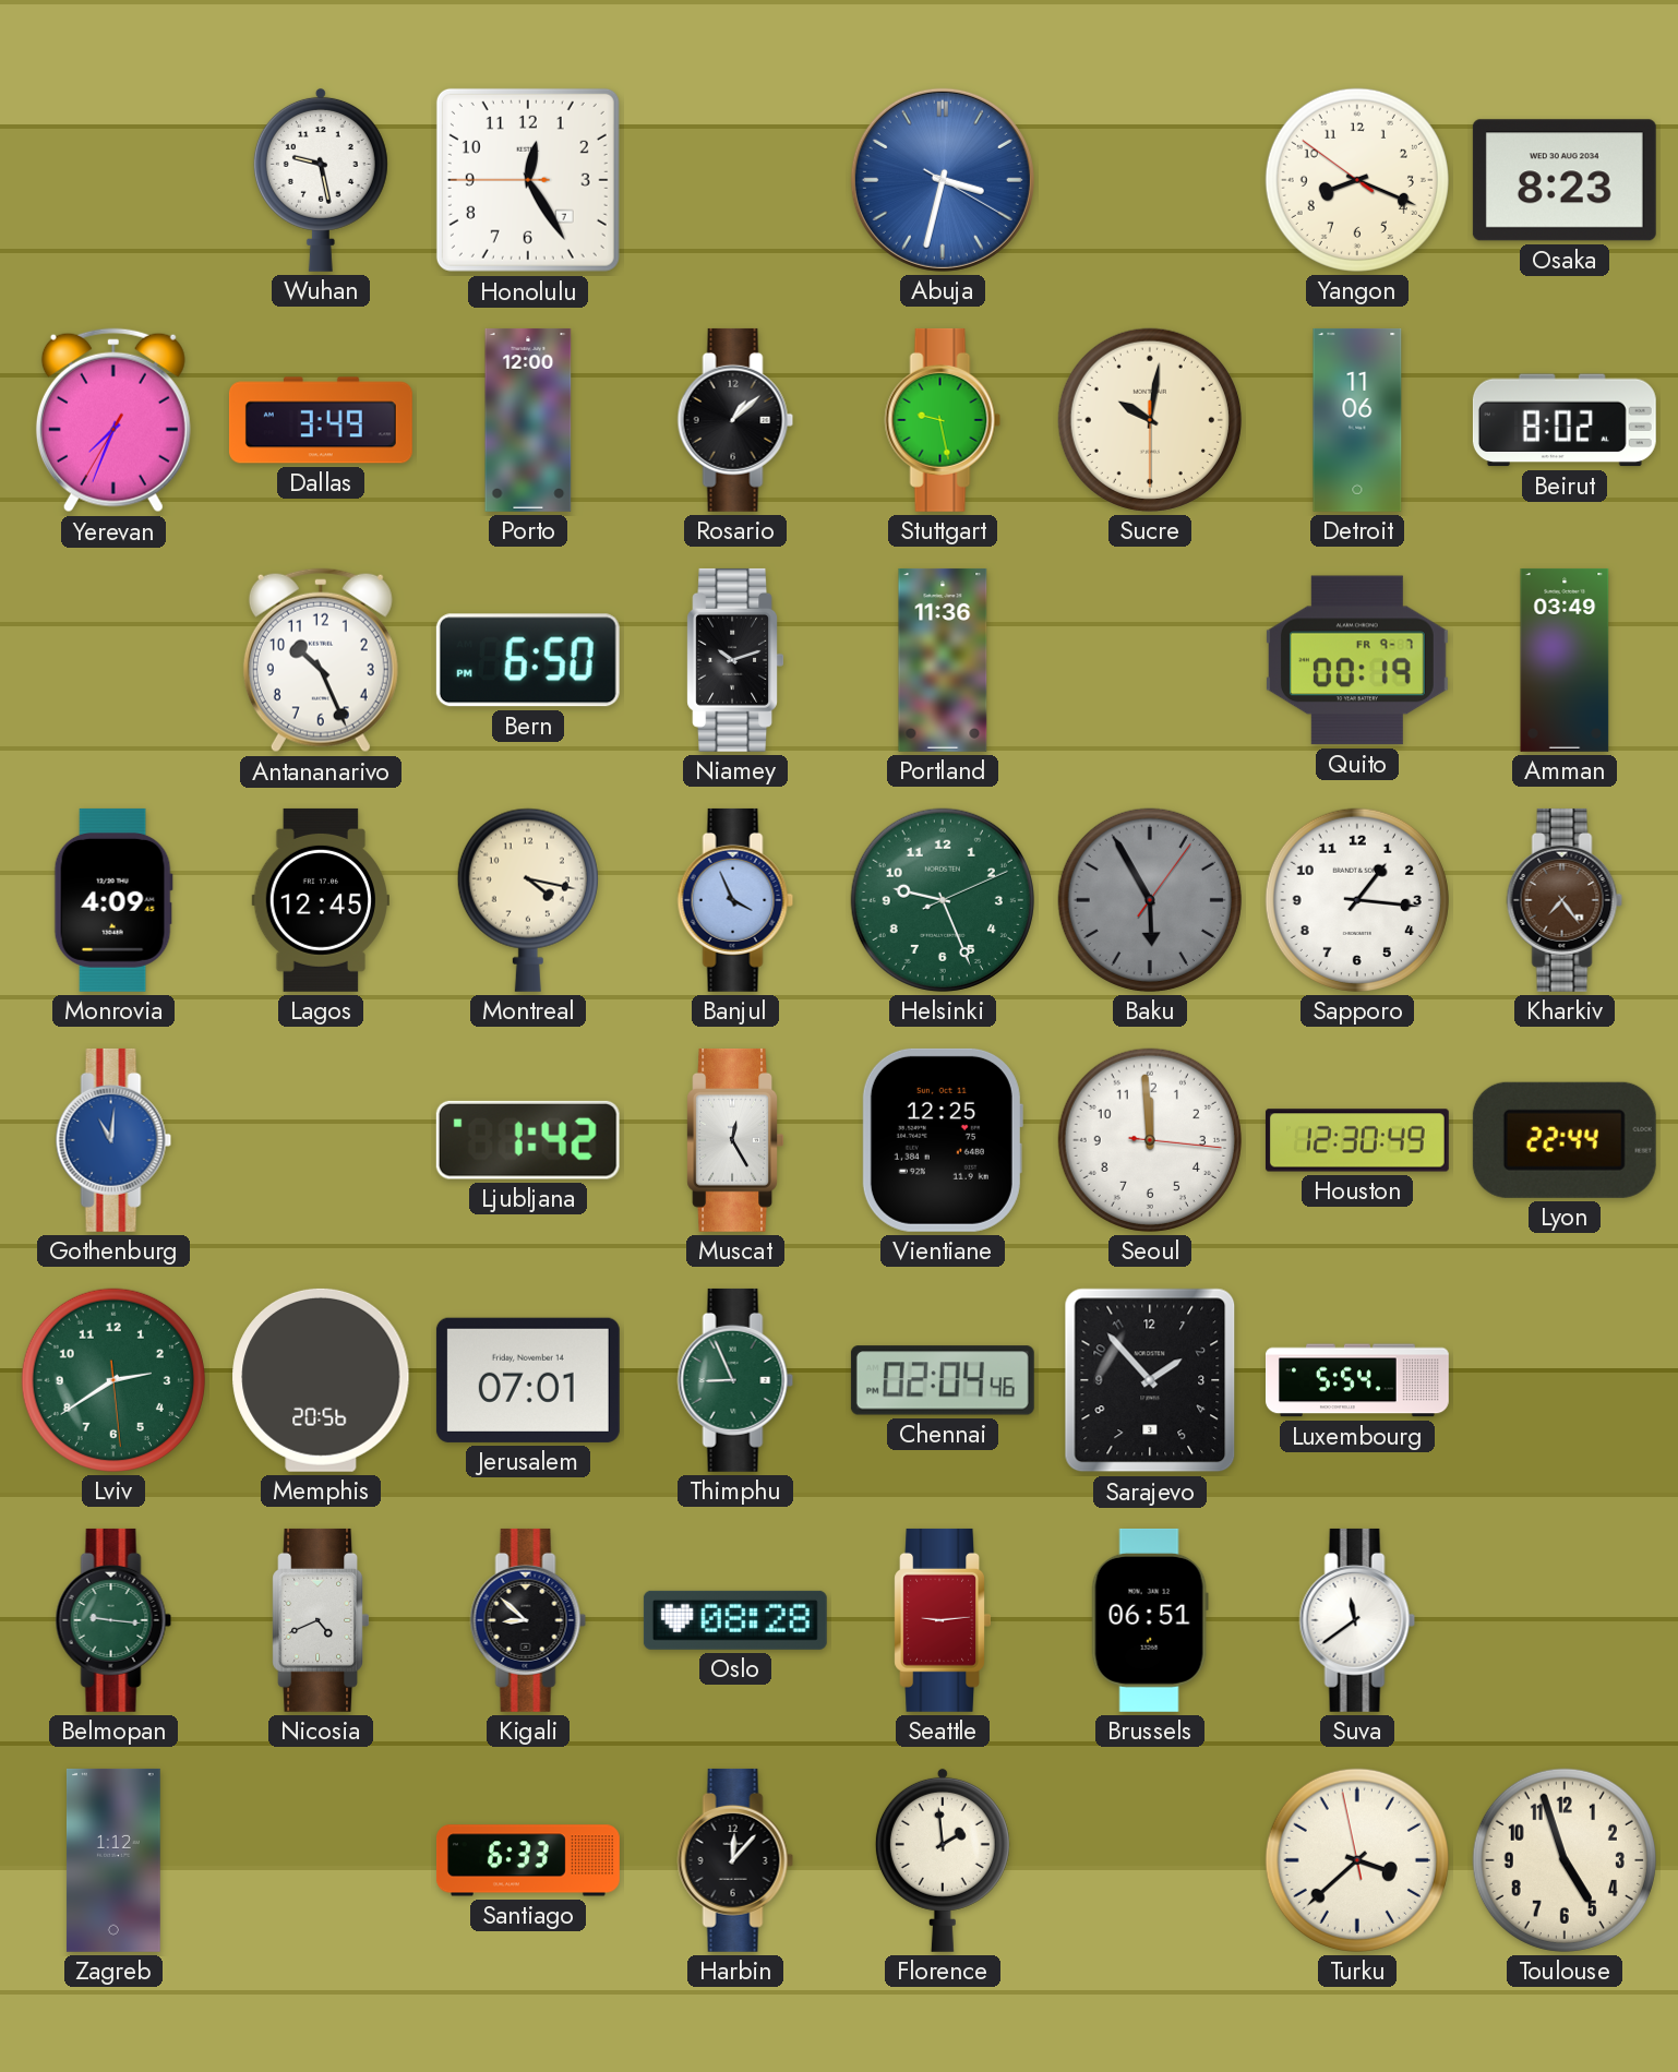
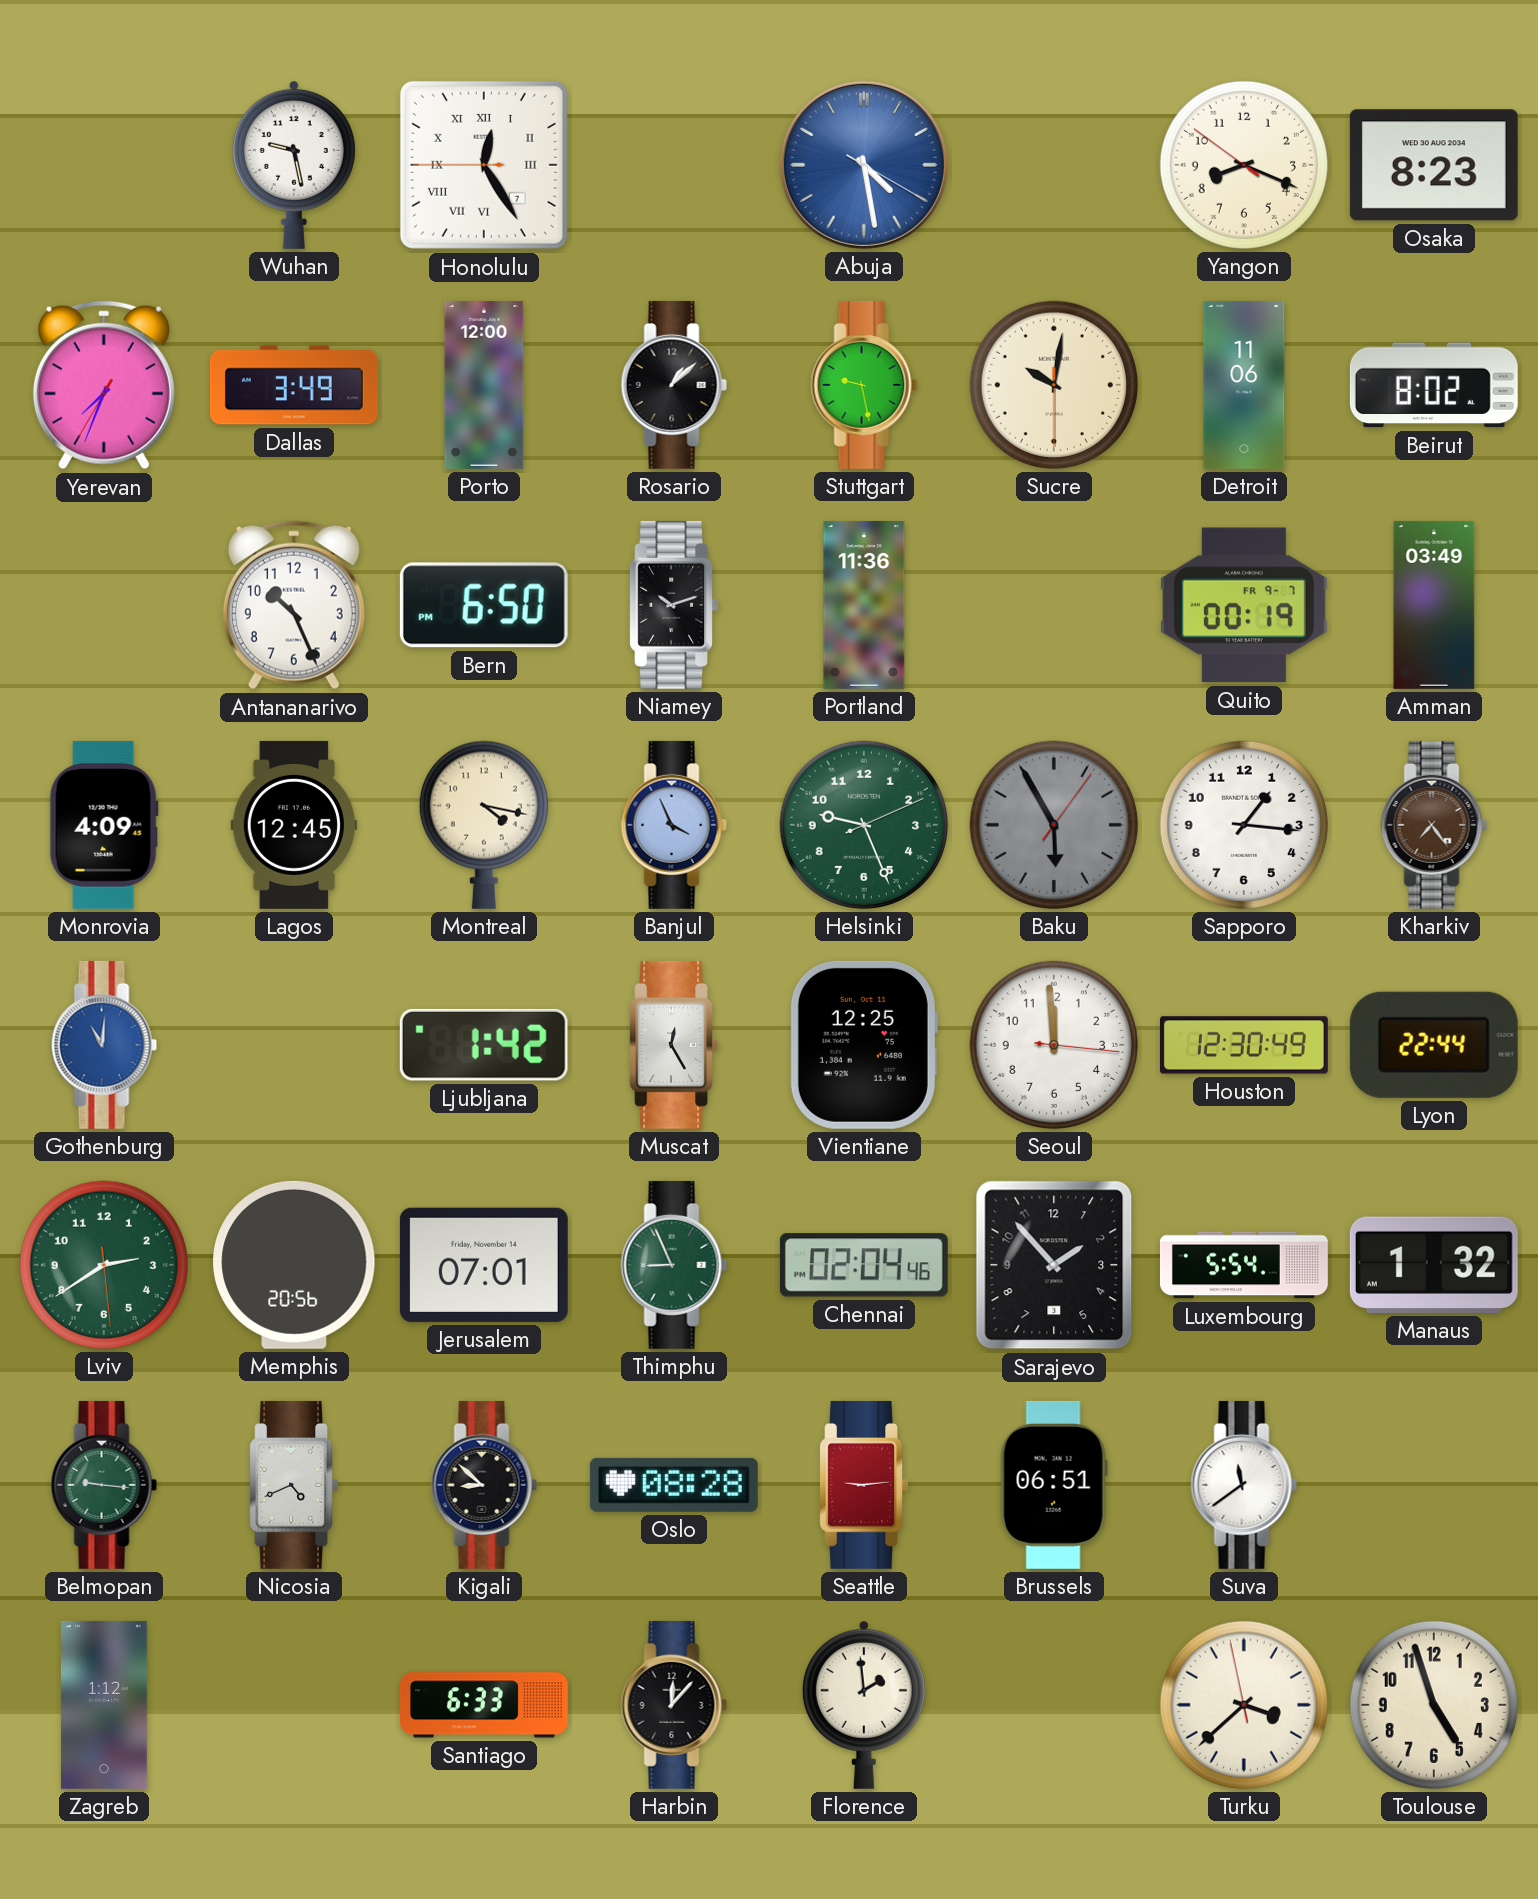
Honolulu numerals: Arabic -> Roman (484, 165)
Abuja: 3:32 -> 4:28 (864, 165)
Manaus: none -> 1:32 (1434, 1265)
